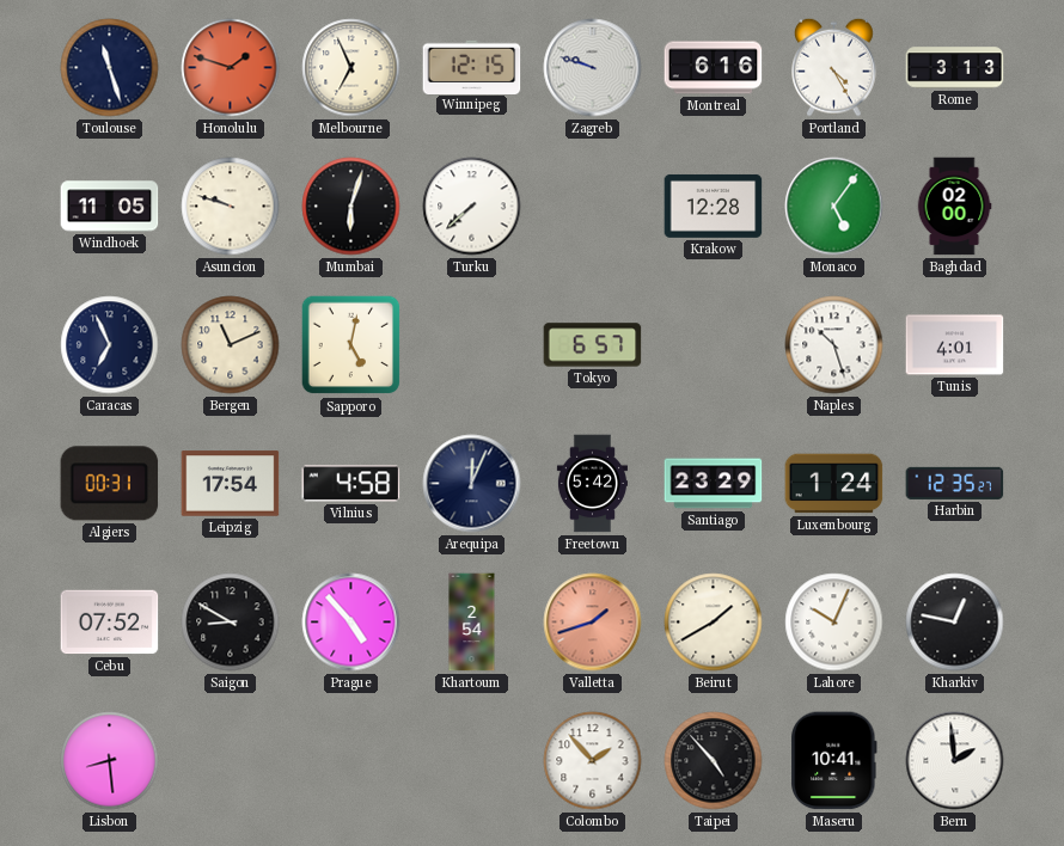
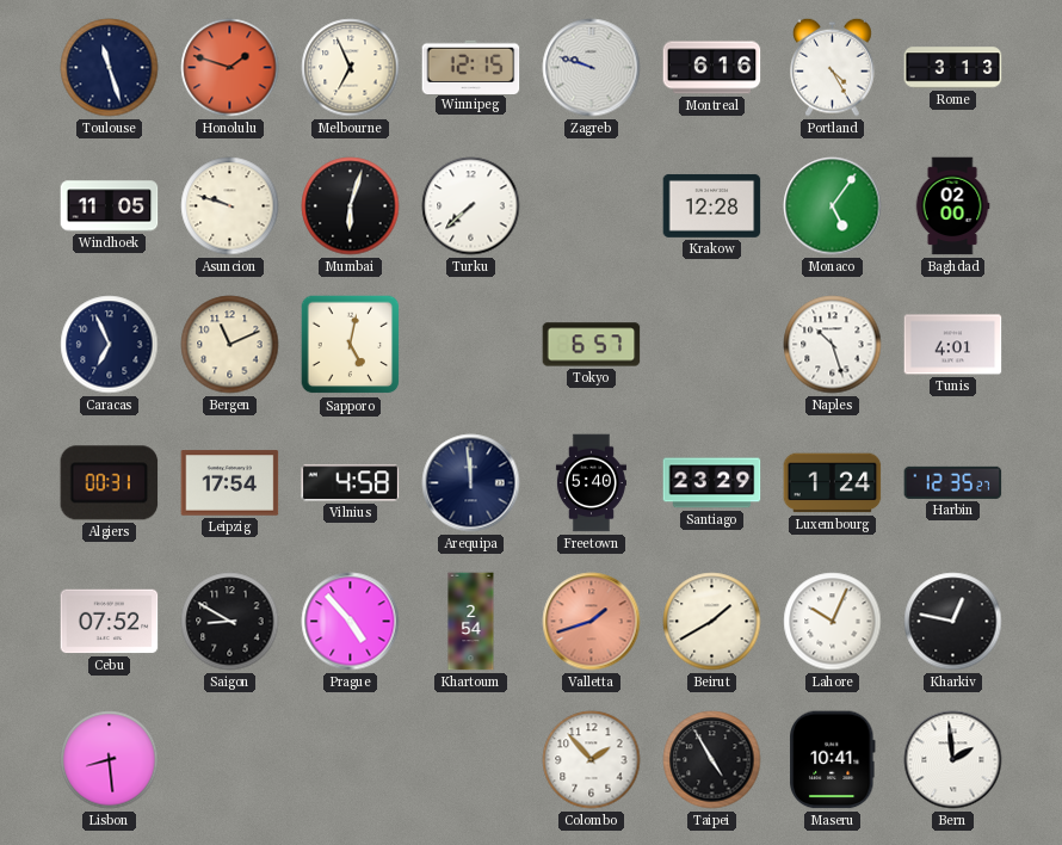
Arequipa: 12:04 -> 11:59 (471, 483)
Freetown: 5:42 -> 5:40 (591, 483)
Taipei: 4:53 -> 4:55 (712, 760)
